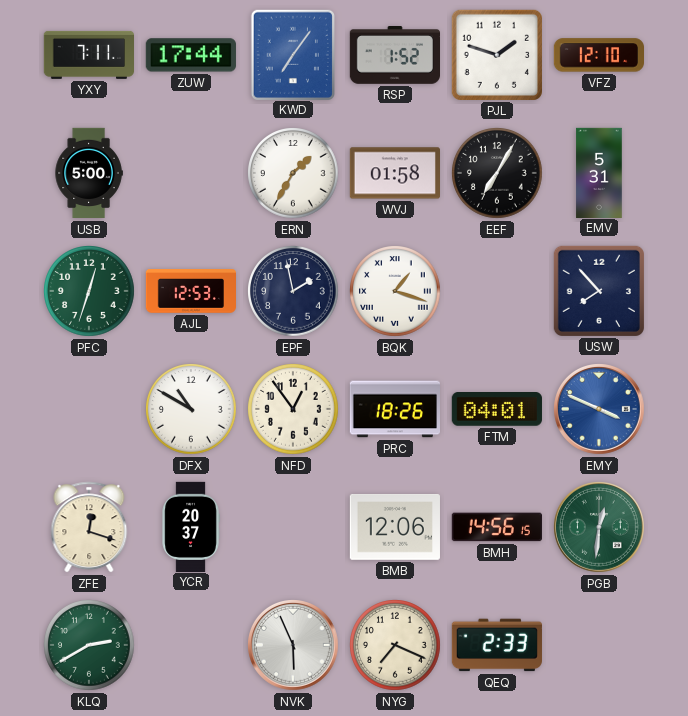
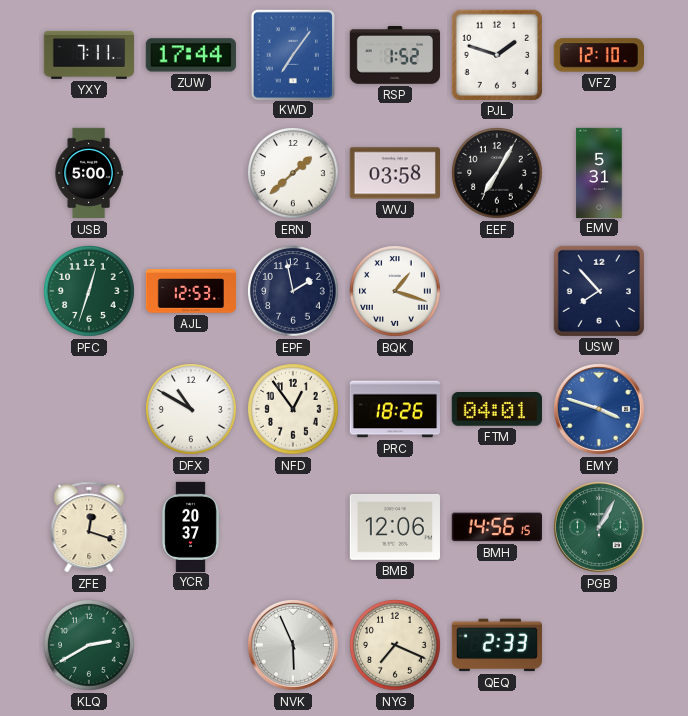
ERN: 1:35 -> 1:38 (294, 174)
WVJ: 01:58 -> 03:58 (394, 173)
EMY: 3:49 -> 3:48 (600, 410)
PGB: 12:31 -> 1:05 (600, 528)
